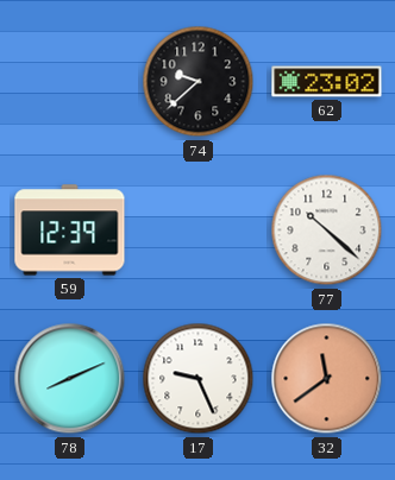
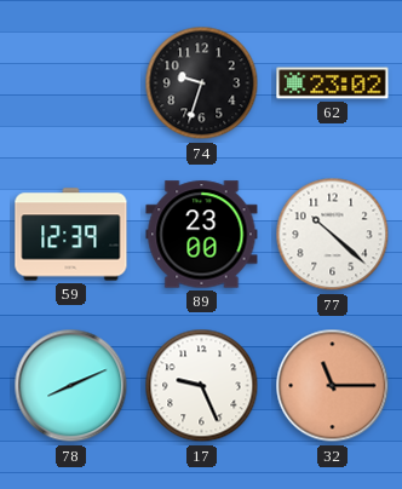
74: 9:38 -> 9:33 (202, 84)
89: none -> 23:00 (202, 235)
32: 11:39 -> 11:15 (333, 386)
